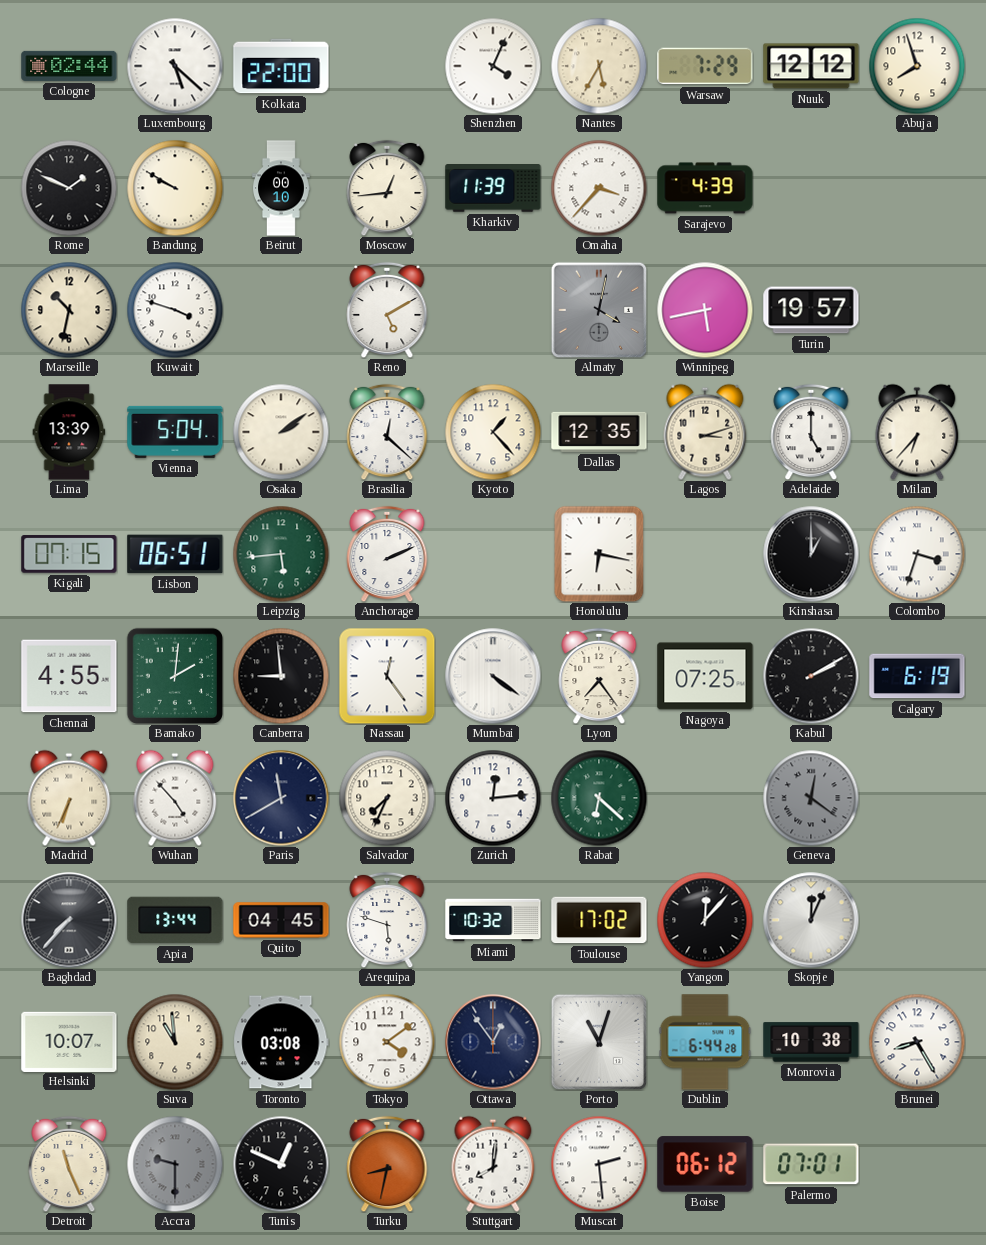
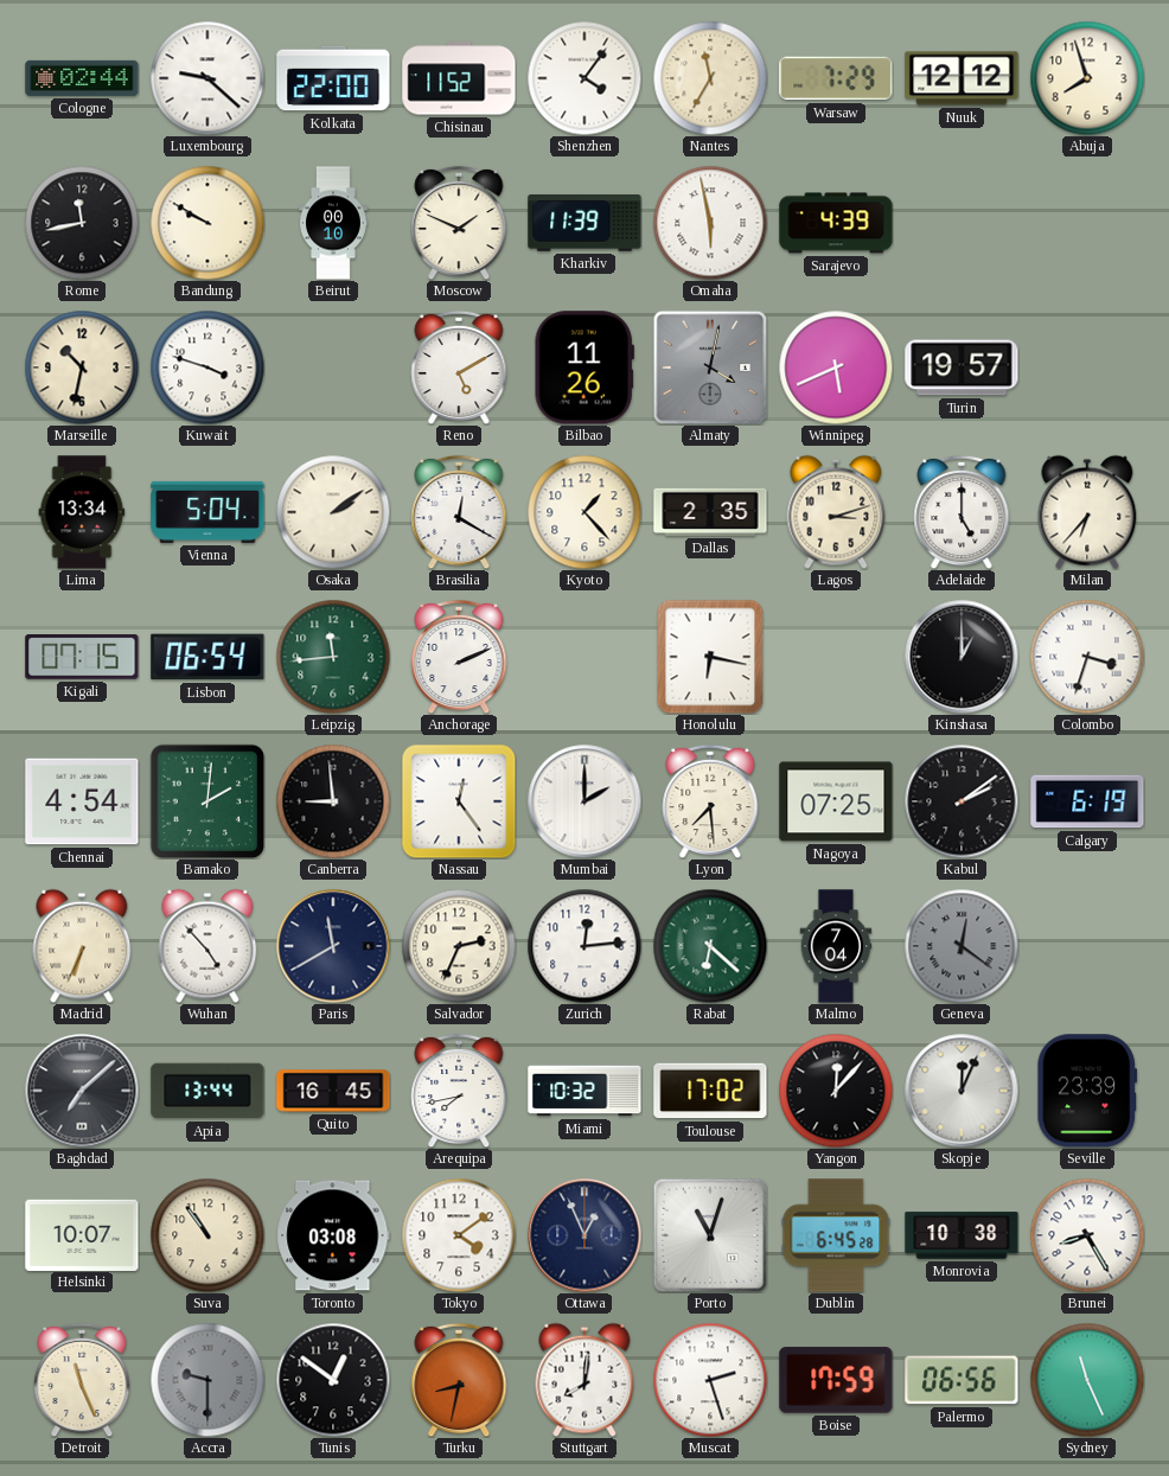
Luxembourg: 5:22 -> 9:22 (207, 78)
Chisinau: none -> 11:52 (459, 78)
Shenzhen: 4:04 -> 4:06 (584, 78)
Nantes: 5:35 -> 11:35 (710, 78)
Rome: 1:49 -> 11:43 (82, 223)
Moscow: 12:44 -> 1:49 (459, 223)
Omaha: 3:37 -> 5:58 (710, 223)
Bilbao: none -> 11:26 (584, 368)
Winnipeg: 5:43 -> 5:41 (836, 368)
Lima: 13:39 -> 13:34 (82, 512)
Brasilia: 12:22 -> 12:20 (459, 512)
Dallas: 12:35 -> 2:35 (710, 512)
Lisbon: 06:51 -> 06:54 (207, 657)
Leipzig: 5:44 -> 11:44 (333, 657)
Chennai: 4:55 -> 4:54 (82, 801)
Mumbai: 4:21 -> 2:00 (584, 801)
Lyon: 7:24 -> 7:29 (710, 801)
Kabul: 2:10 -> 2:09 (962, 801)
Salvador: 7:34 -> 2:34 (459, 946)
Malmo: none -> 7:04 (836, 946)
Baghdad: 7:37 -> 7:08 (82, 1091)
Quito: 04:45 -> 16:45 (333, 1091)
Arequipa: 5:48 -> 7:43 (459, 1091)
Seville: none -> 23:39 (1087, 1091)
Suva: 10:59 -> 10:54 (207, 1235)
Ottawa: 12:54 -> 12:56 (584, 1235)
Dublin: 6:44 -> 6:45 (836, 1235)
Tunis: 12:49 -> 12:51 (333, 1380)
Muscat: 2:29 -> 2:27 (710, 1380)
Boise: 06:12 -> 17:59 (836, 1380)
Palermo: 07:01 -> 06:56 (962, 1380)
Sydney: none -> 11:26 (1087, 1380)
